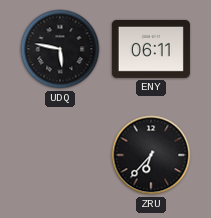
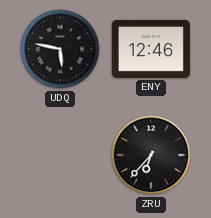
ENY: 06:11 -> 12:46 (151, 49)
